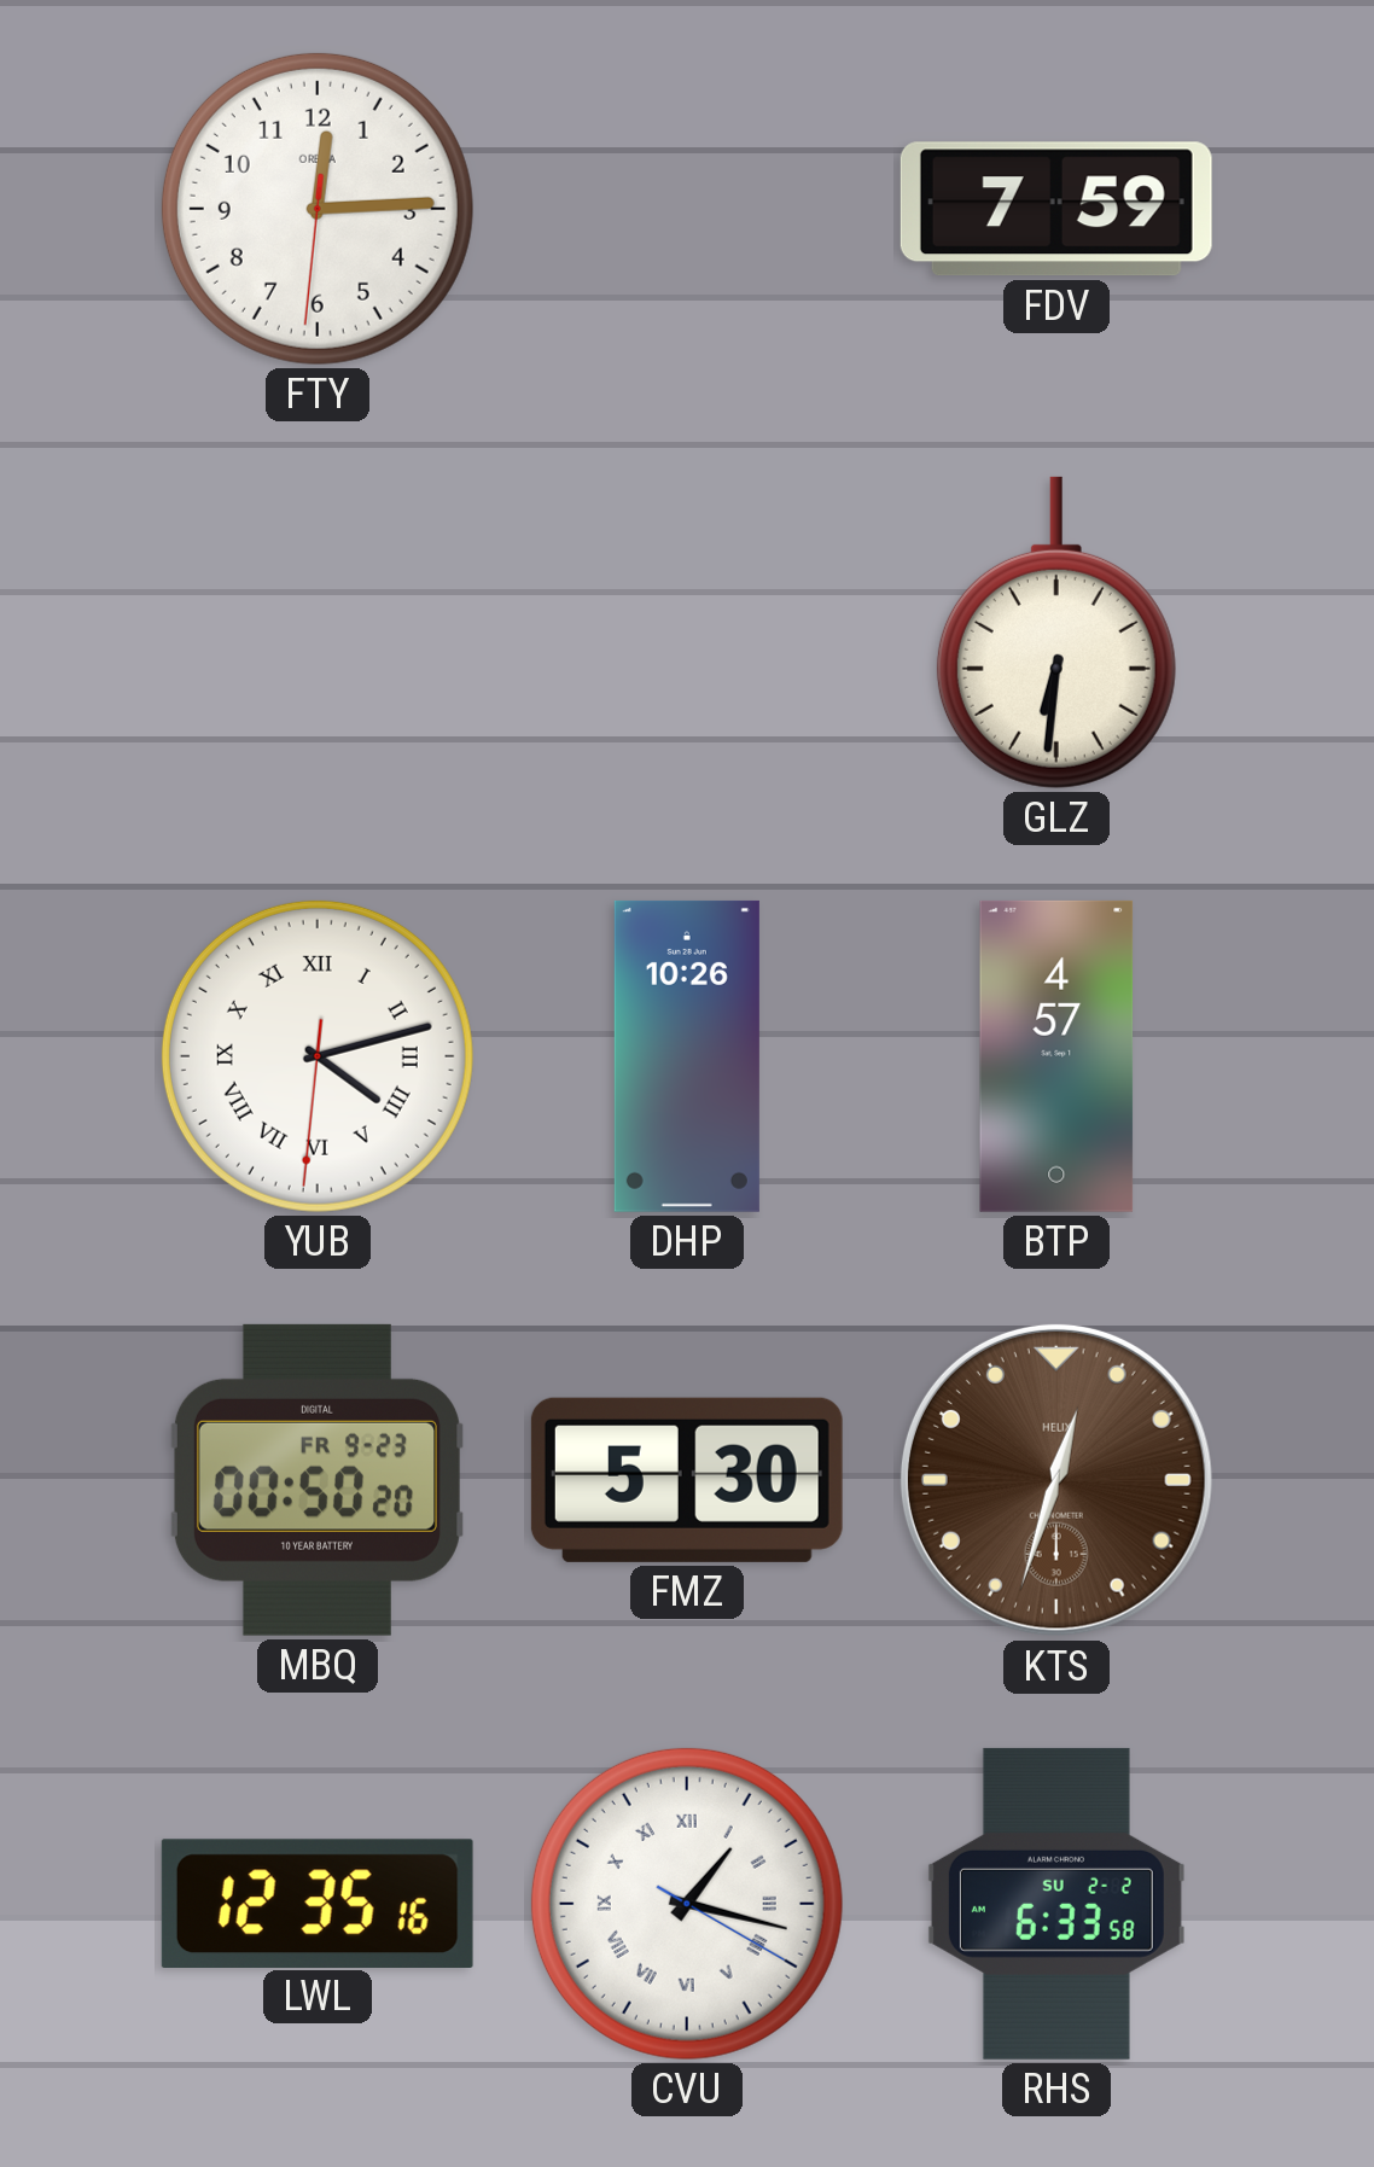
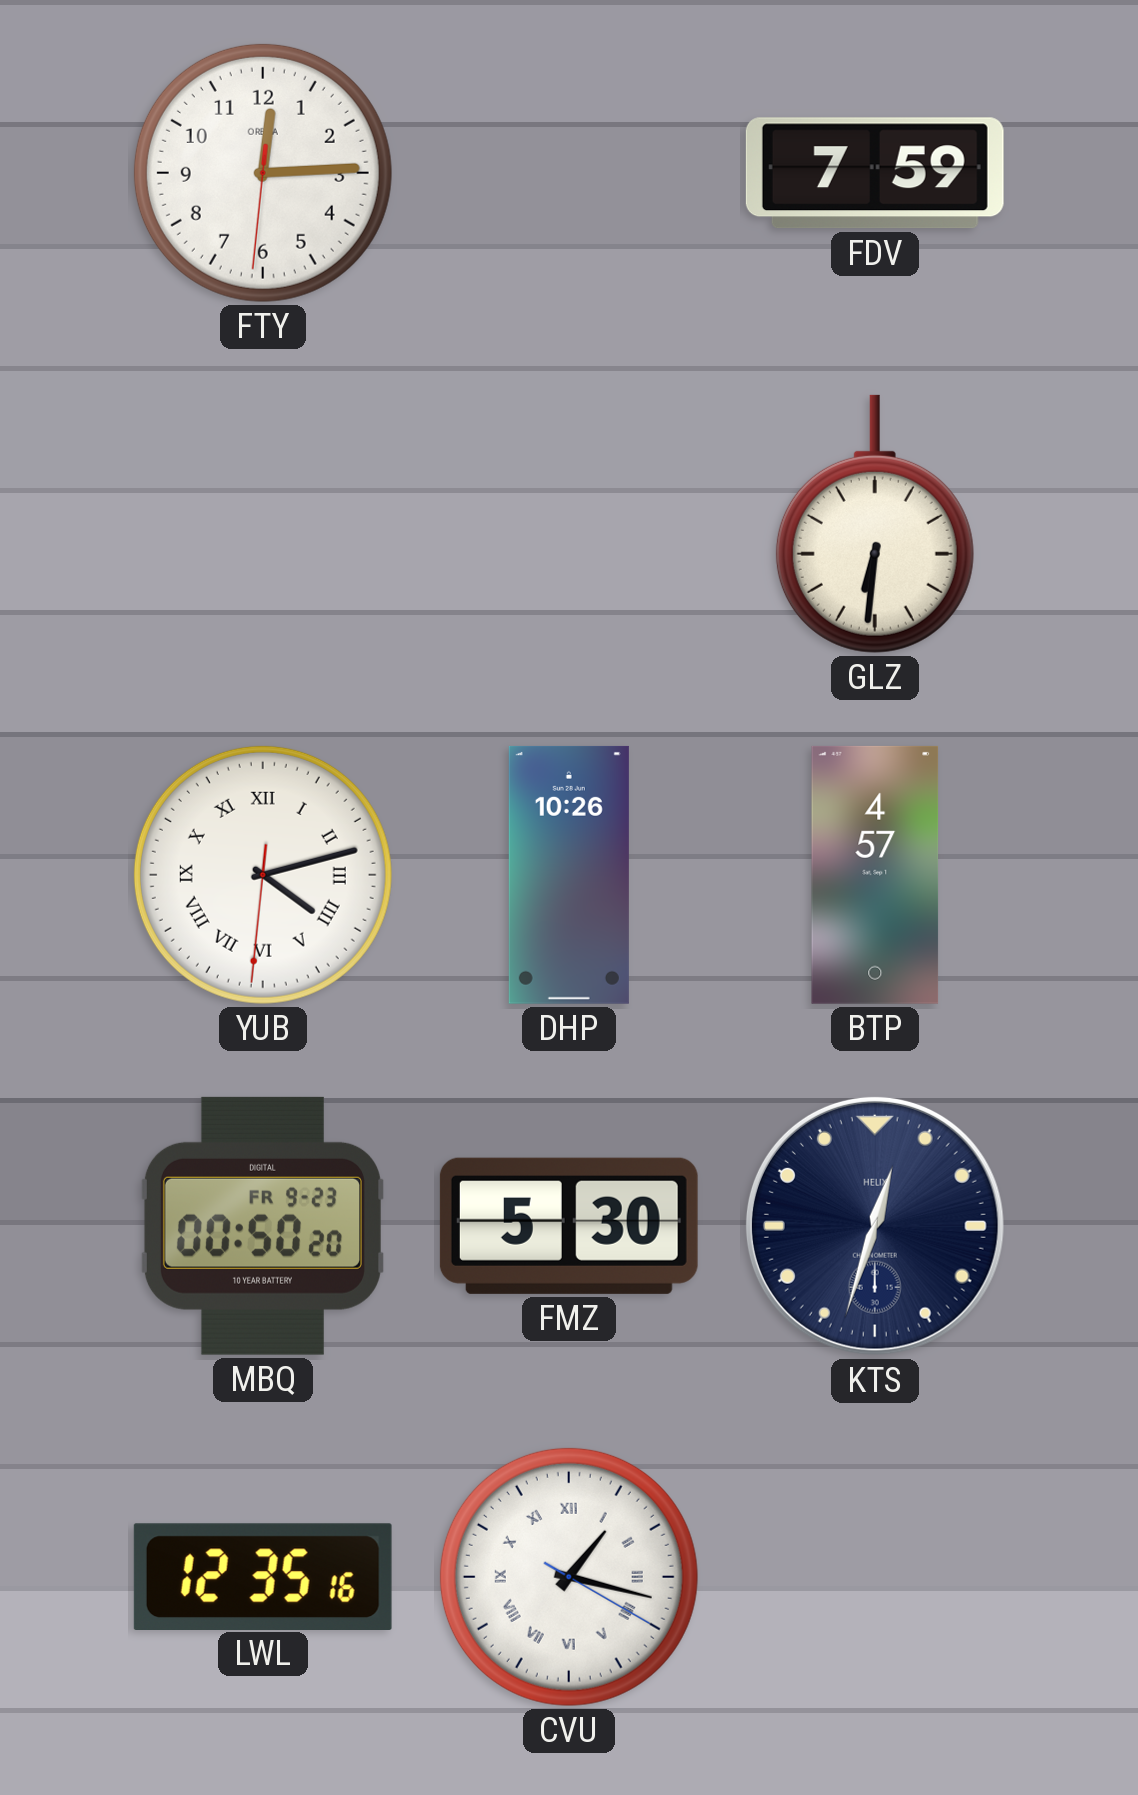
KTS dial: brown -> navy (875, 1226)
RHS: 6:33 -> none (1056, 1904)
